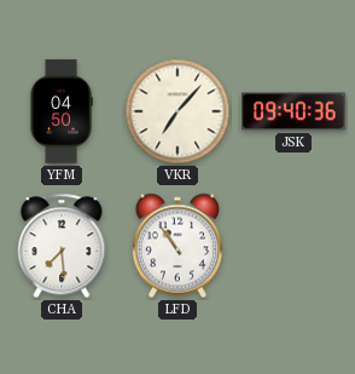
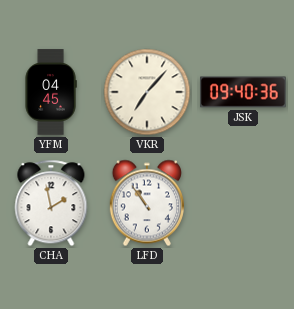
YFM: 04:50 -> 04:45 (51, 92)
CHA: 7:29 -> 1:58 (51, 203)
